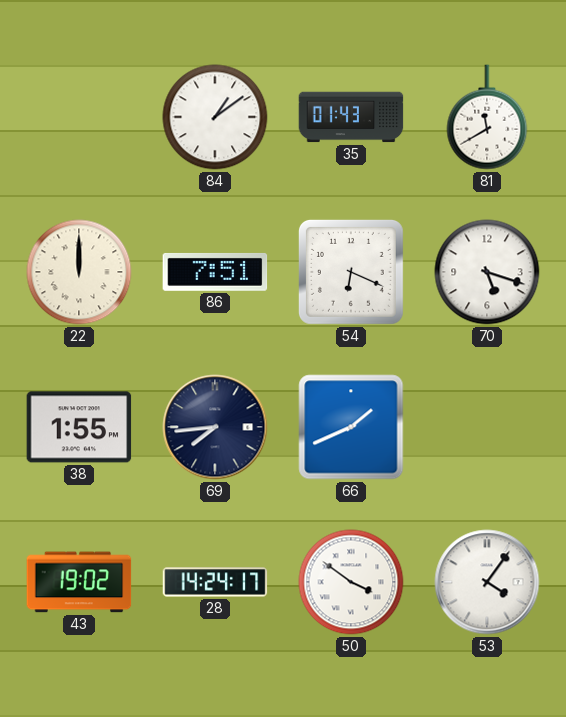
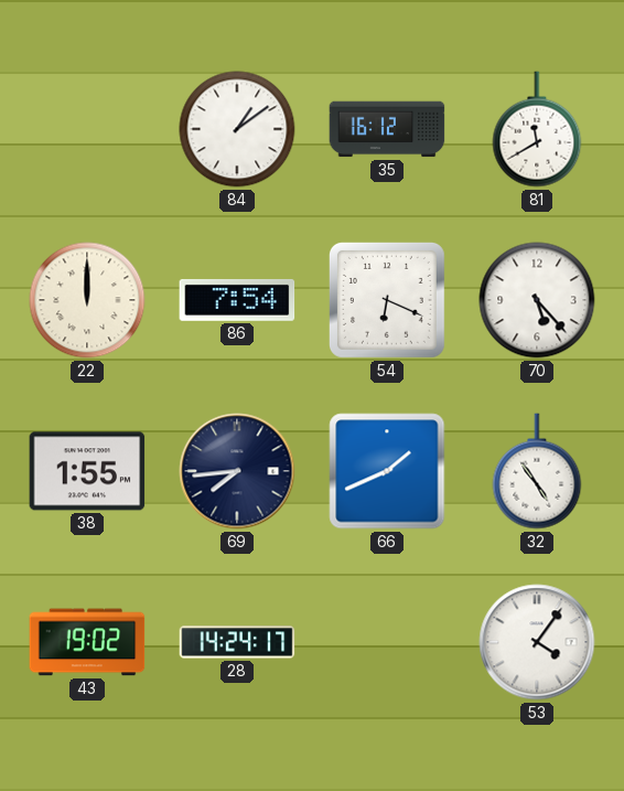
35: 01:43 -> 16:12 (387, 129)
86: 7:51 -> 7:54 (237, 300)
70: 5:18 -> 5:23 (537, 300)
32: none -> 4:54 (537, 471)
50: 3:51 -> none (351, 582)
